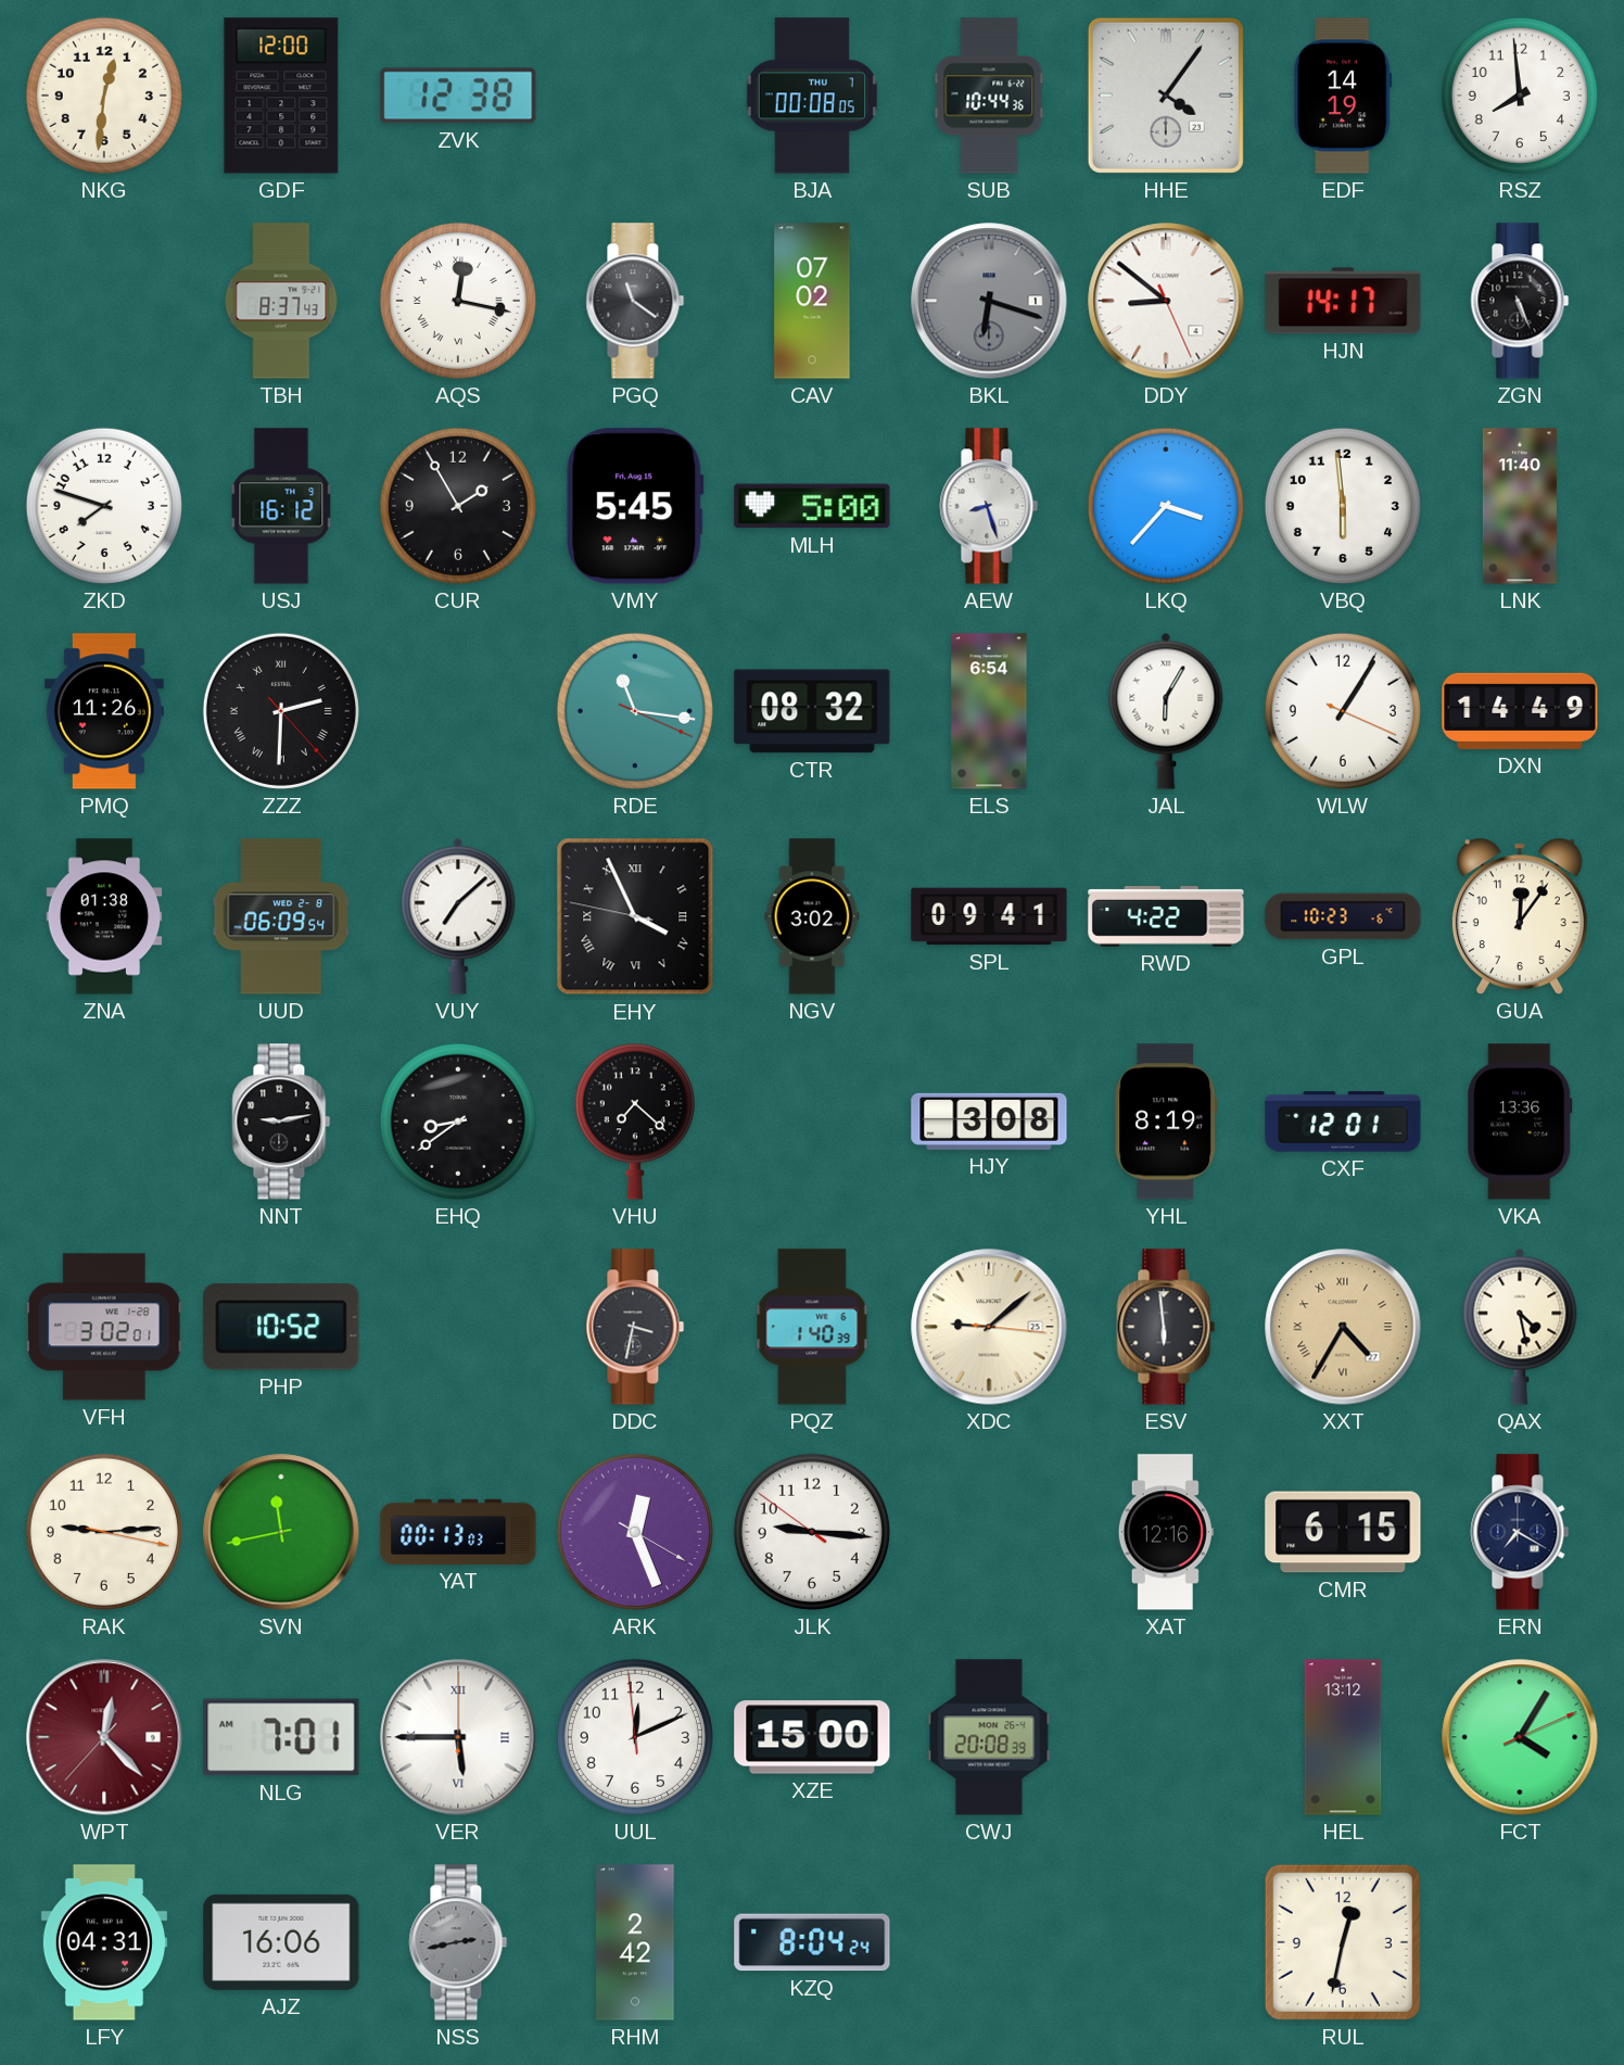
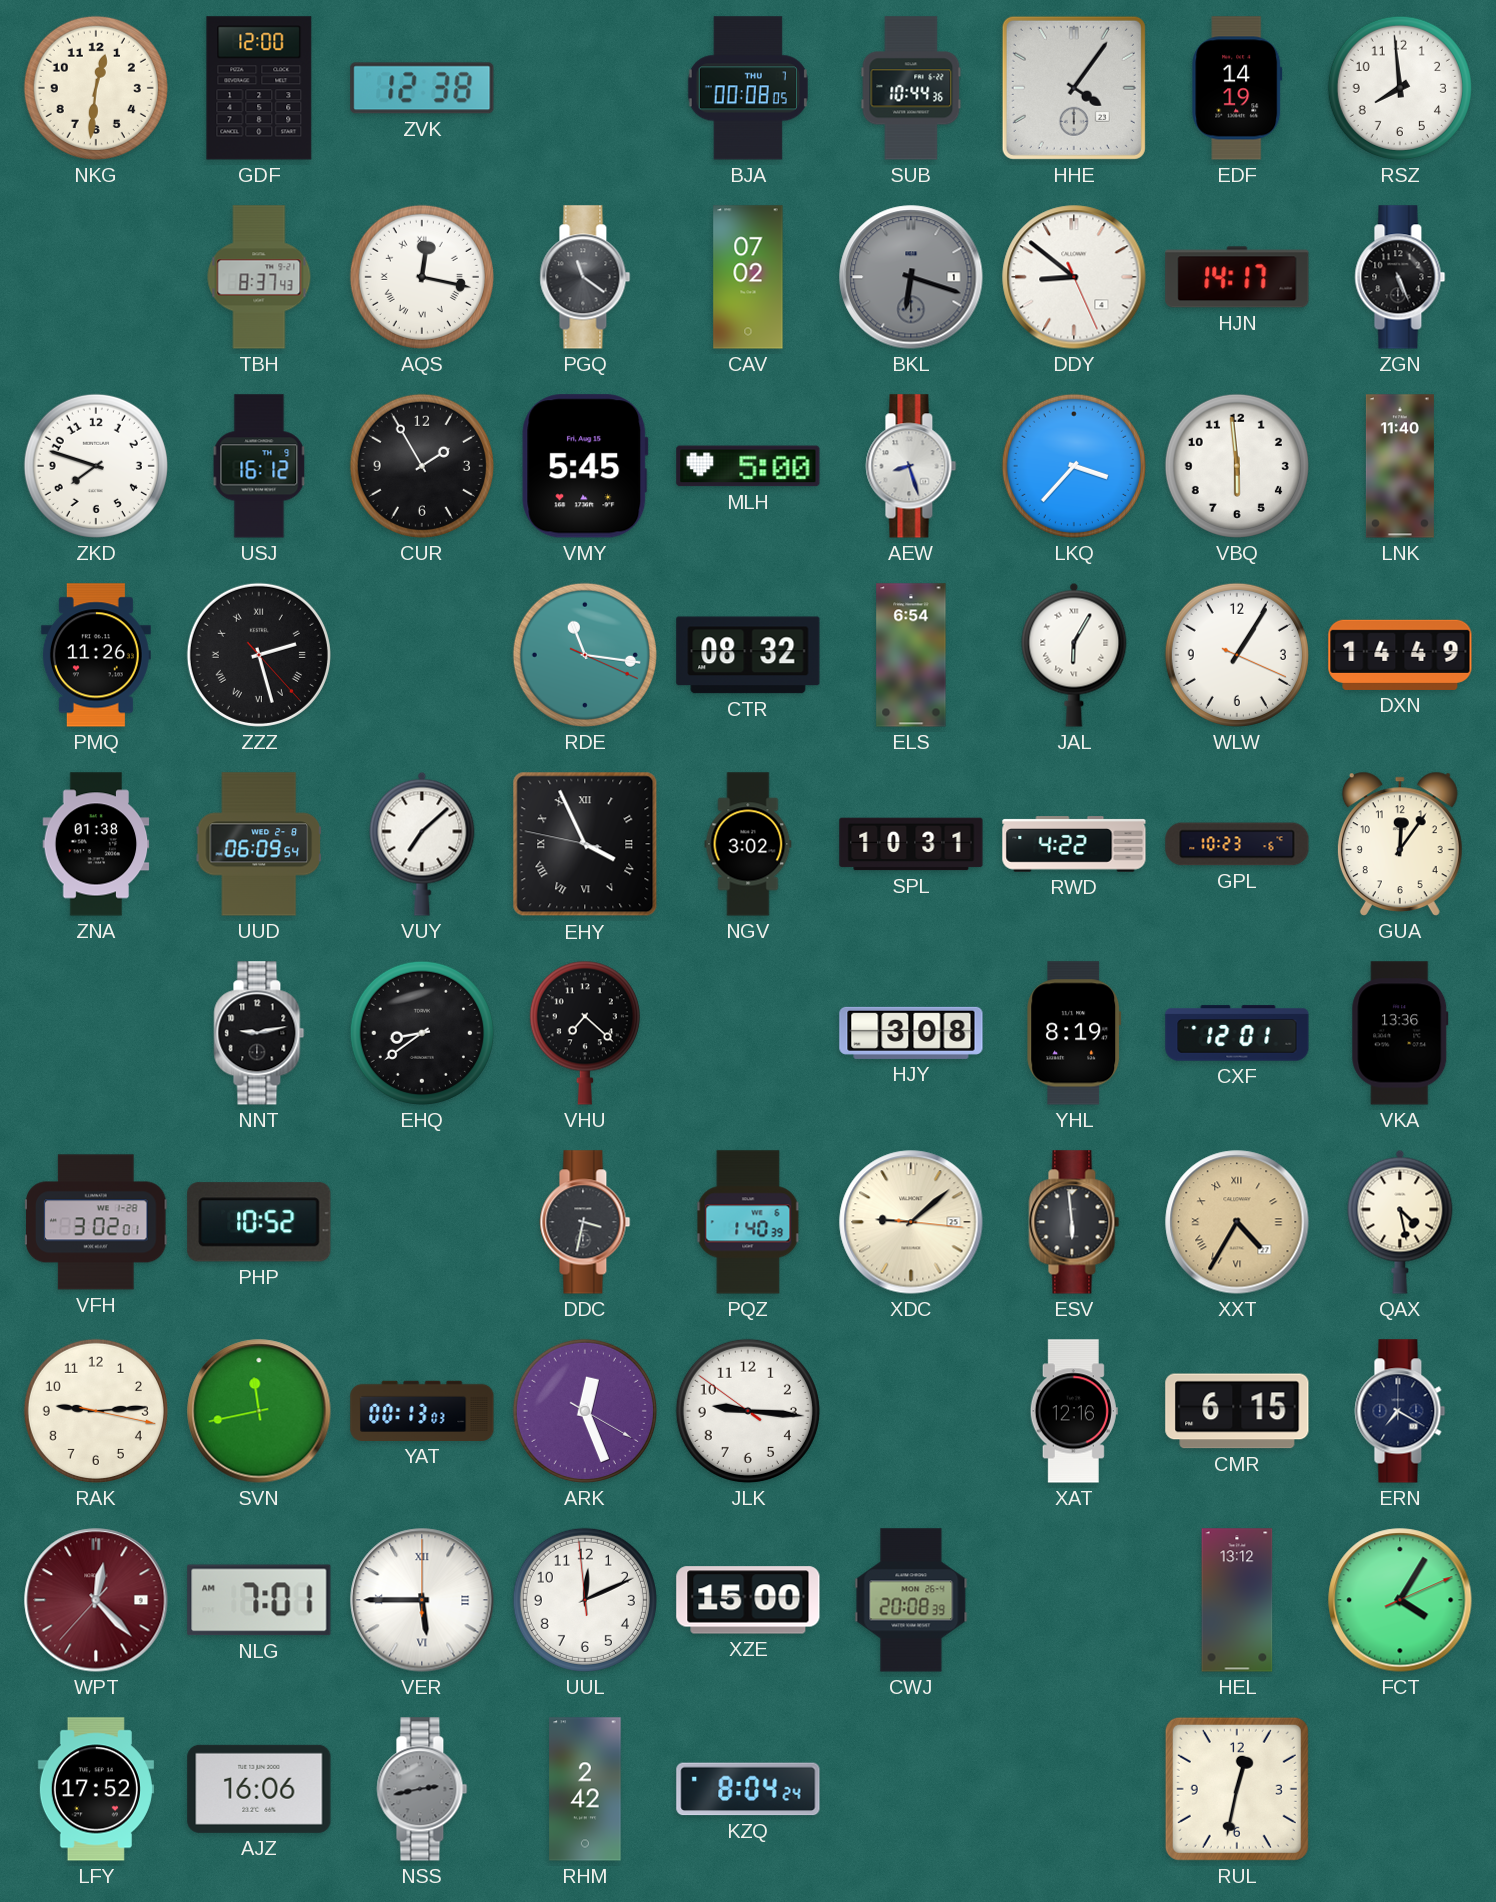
ZZZ: 2:30 -> 2:27 (259, 655)
SPL: 09:41 -> 10:31 (911, 844)
LFY: 04:31 -> 17:52 (96, 1789)
